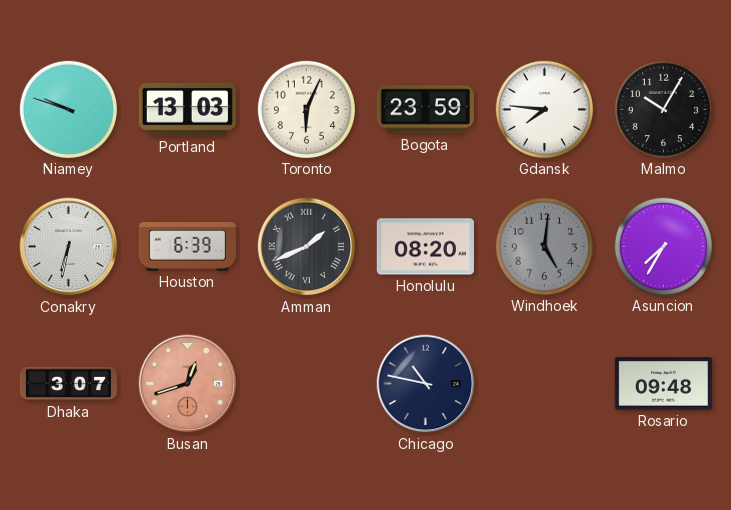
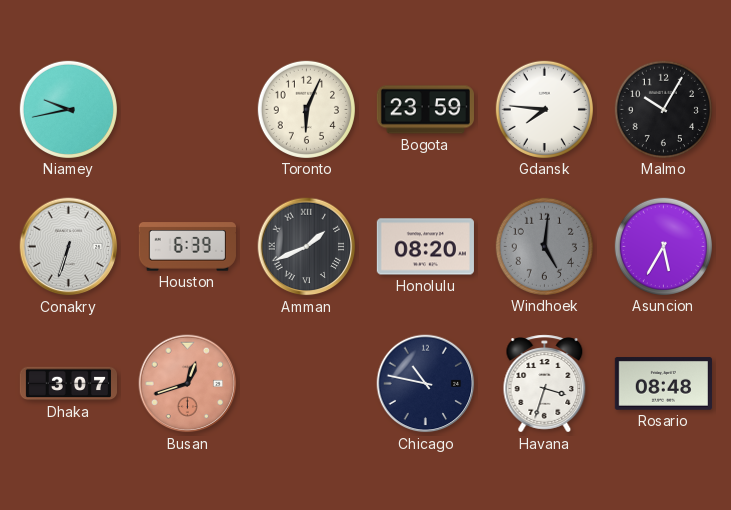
Niamey: 9:48 -> 9:43 (68, 109)
Portland: 13:03 -> none (187, 109)
Conakry: 6:32 -> 6:33 (69, 247)
Asuncion: 7:35 -> 5:35 (663, 246)
Havana: none -> 3:33 (545, 384)
Rosario: 09:48 -> 08:48 (663, 384)
